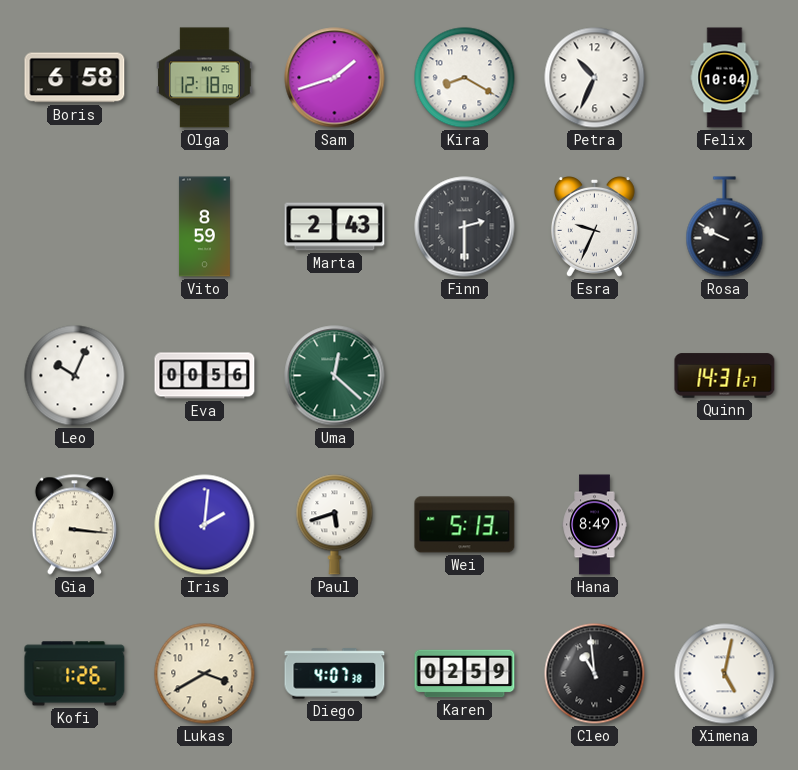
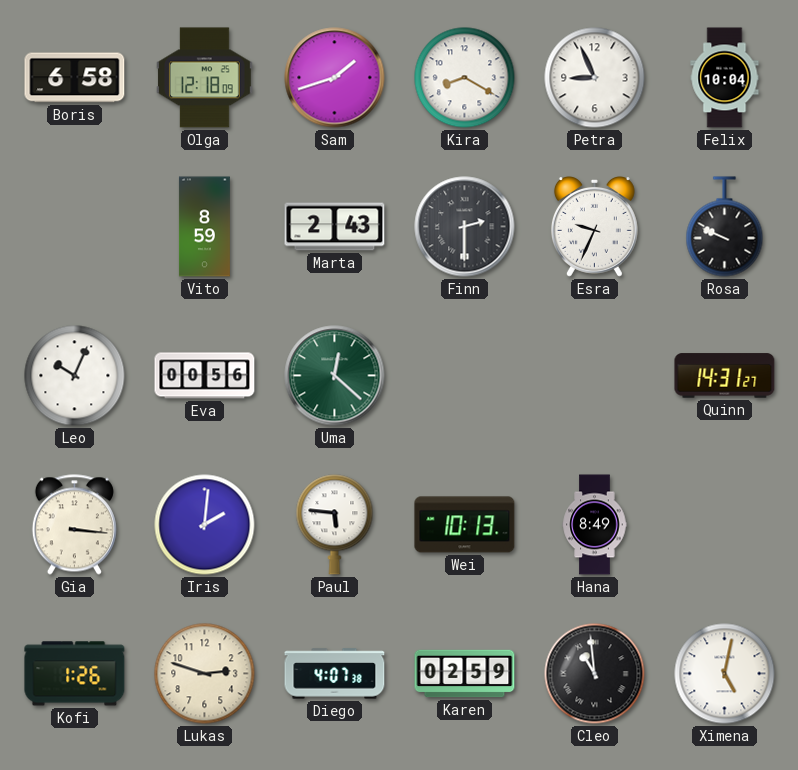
Petra: 10:34 -> 8:56 (595, 78)
Paul: 5:42 -> 5:46 (335, 525)
Wei: 5:13 -> 10:13 (465, 525)
Lukas: 3:40 -> 2:48 (205, 674)
